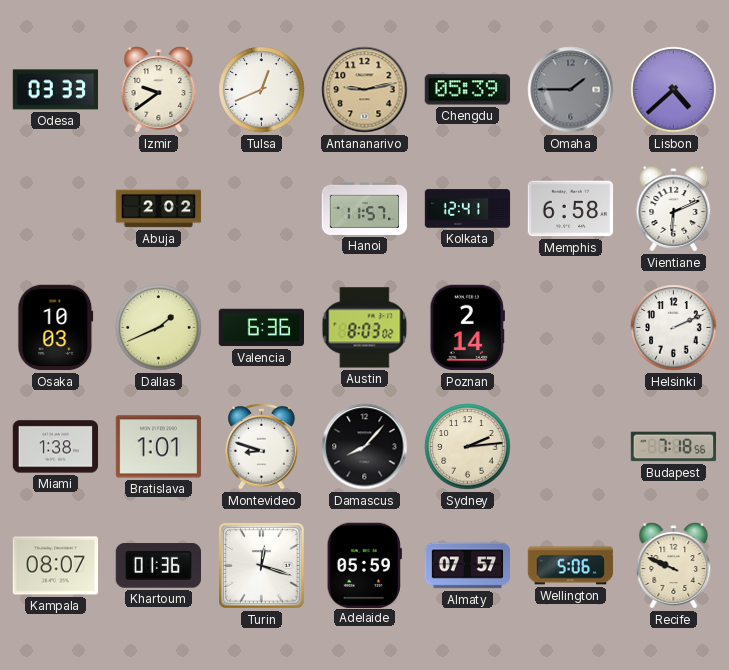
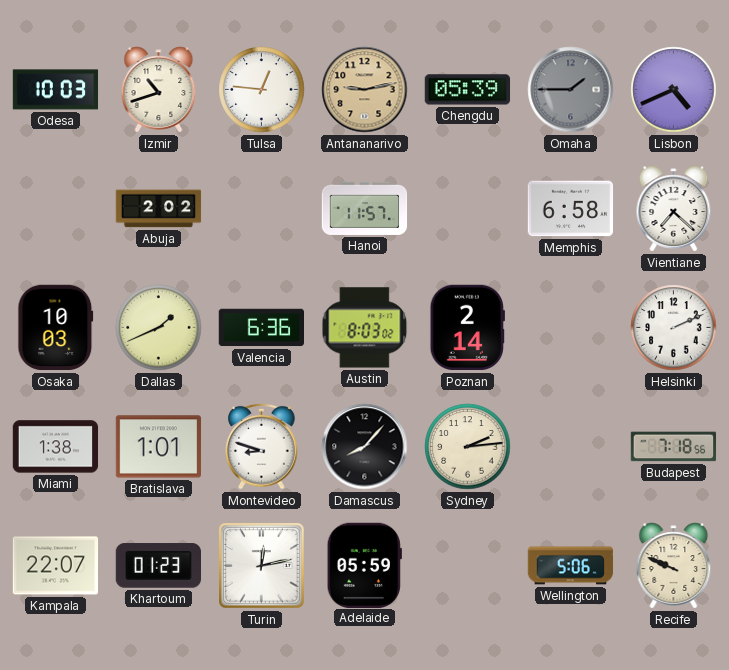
Odesa: 03:33 -> 10:03 (56, 90)
Izmir: 9:39 -> 10:42 (159, 90)
Tulsa: 12:41 -> 12:46 (262, 90)
Lisbon: 4:38 -> 4:41 (674, 90)
Kolkata: 12:41 -> none (468, 209)
Vientiane: 6:11 -> 7:22 (674, 209)
Kampala: 08:07 -> 22:07 (56, 566)
Khartoum: 01:36 -> 01:23 (158, 566)
Turin: 12:18 -> 12:13 (262, 566)
Almaty: 07:57 -> none (468, 566)
